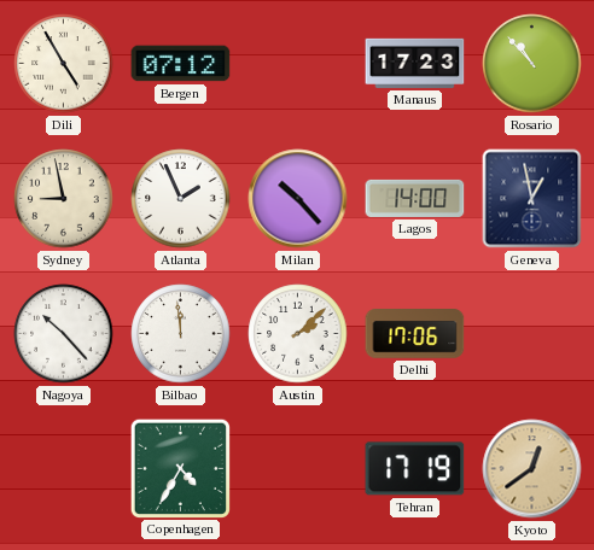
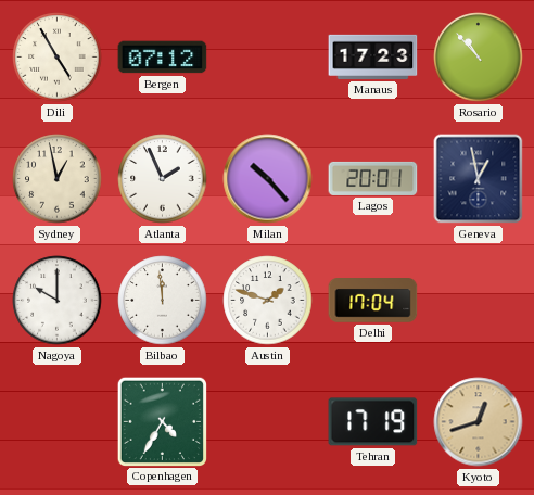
Sydney: 8:58 -> 12:58 (58, 179)
Lagos: 14:00 -> 20:01 (373, 178)
Nagoya: 10:23 -> 10:00 (58, 301)
Austin: 2:08 -> 1:48 (268, 301)
Delhi: 17:06 -> 17:04 (373, 301)
Kyoto: 12:39 -> 12:42 (479, 422)
